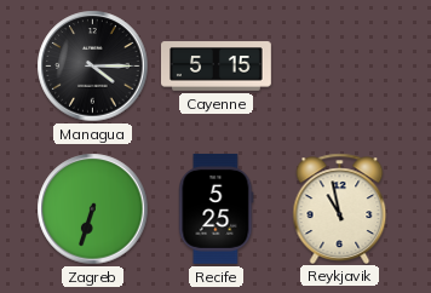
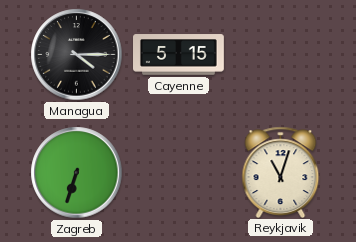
Recife: 5:25 -> none (217, 208)
Reykjavik: 10:58 -> 11:03 (281, 172)
